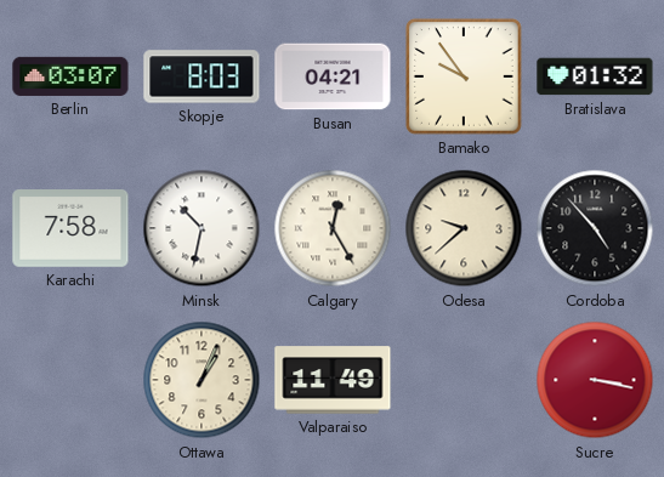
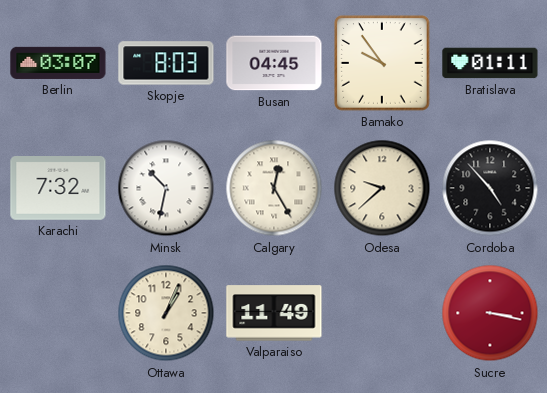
Busan: 04:21 -> 04:45 (274, 63)
Bratislava: 01:32 -> 01:11 (490, 63)
Karachi: 7:58 -> 7:32 (58, 189)
